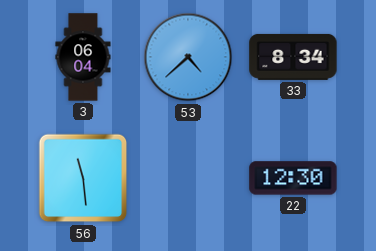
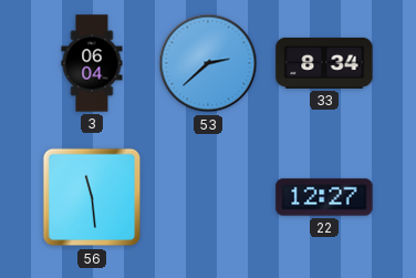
53: 4:38 -> 2:38 (208, 63)
22: 12:30 -> 12:27 (324, 197)
